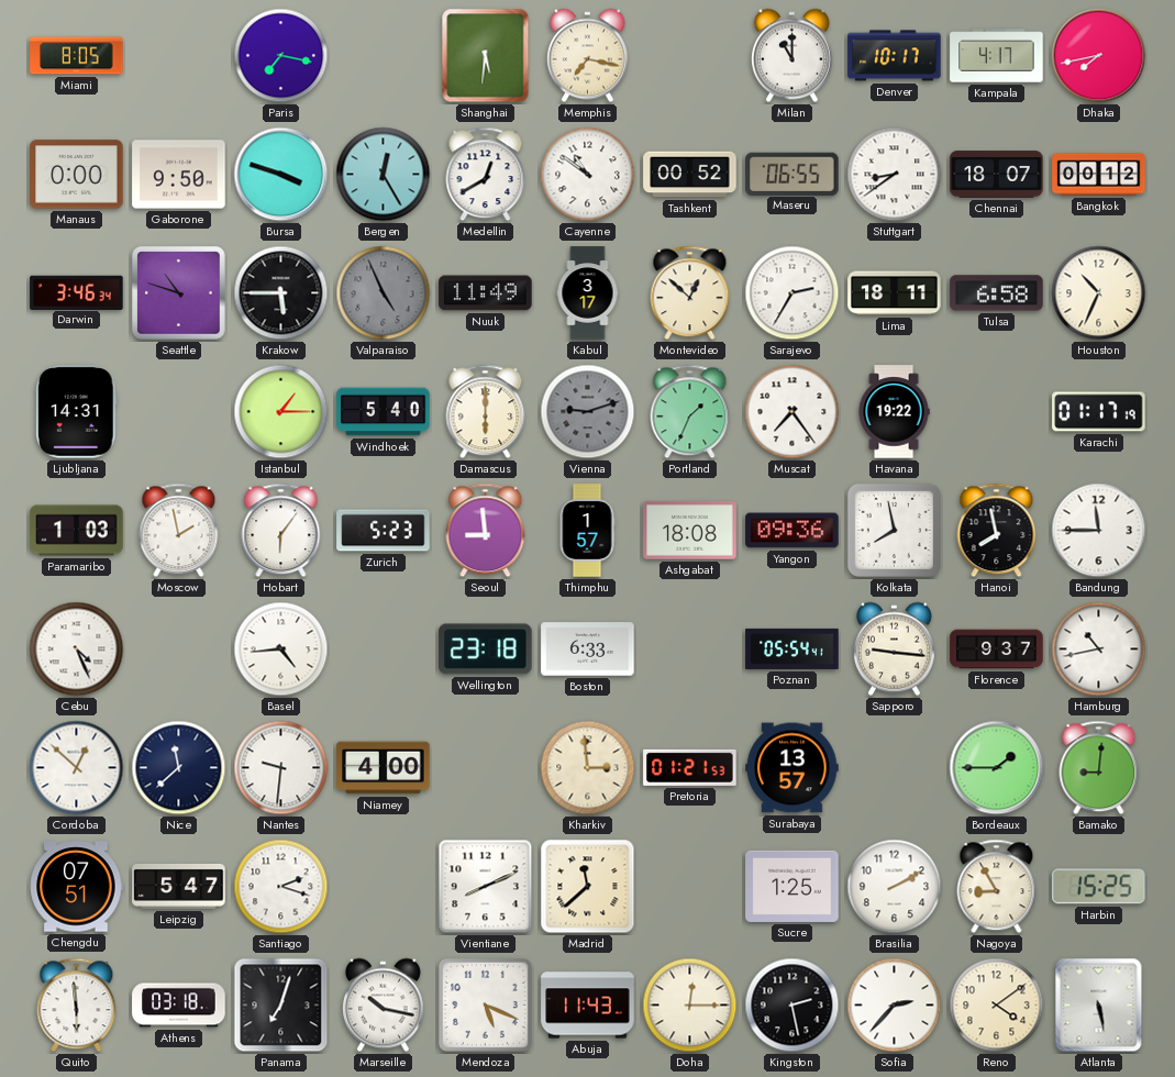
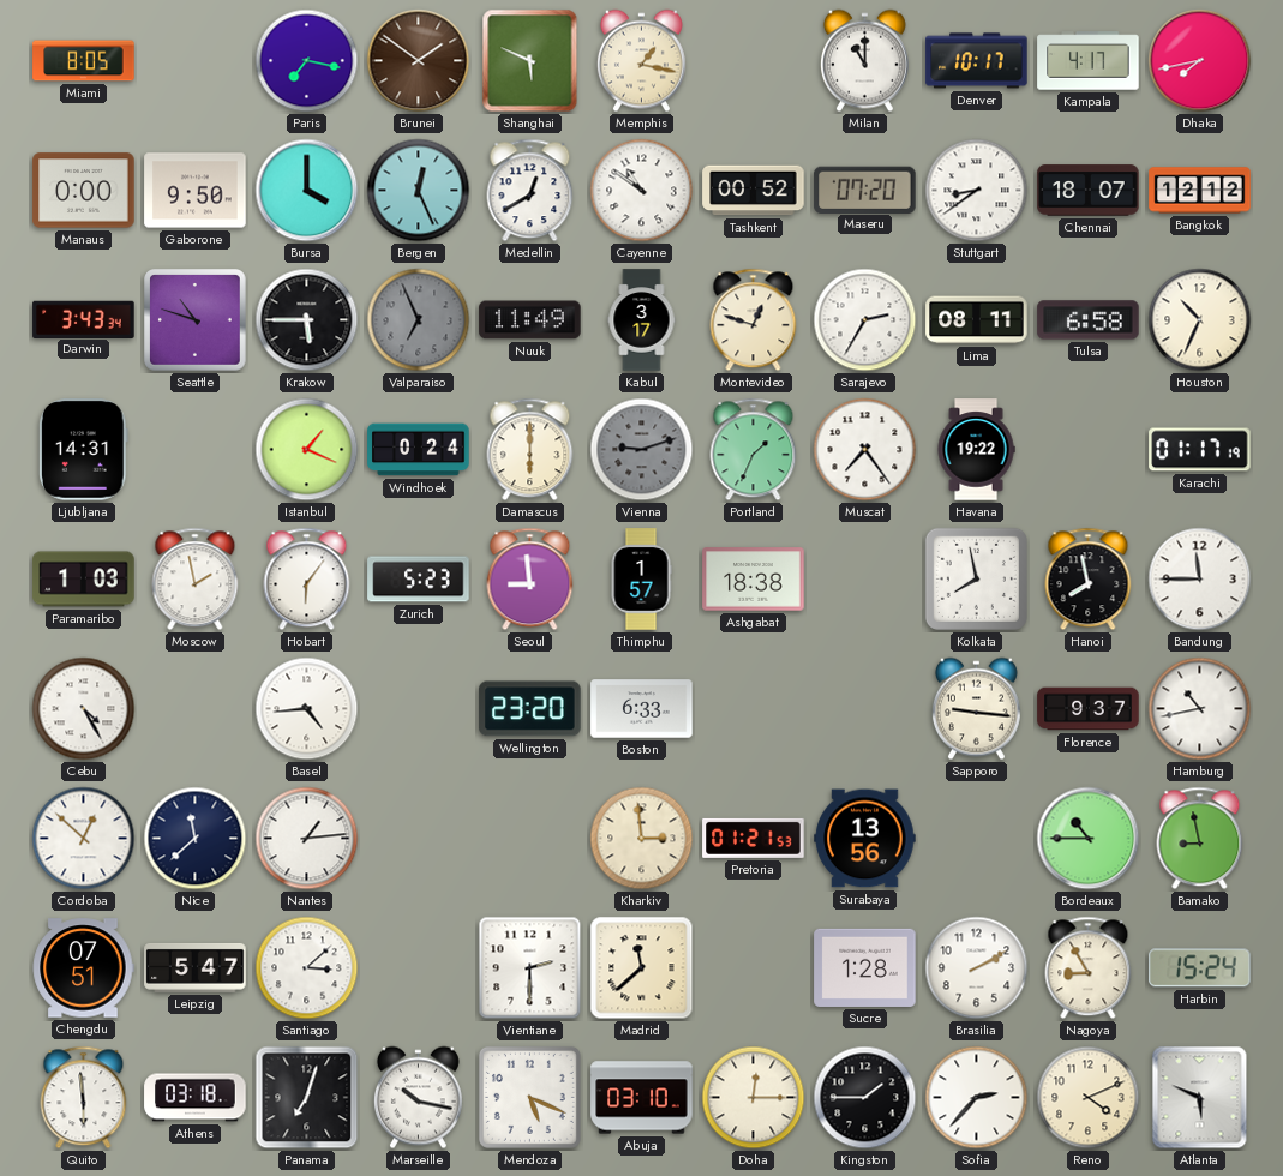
Brunei: none -> 1:51 (419, 61)
Shanghai: 5:31 -> 5:49 (530, 61)
Memphis: 7:17 -> 1:17 (641, 61)
Bursa: 3:48 -> 4:00 (307, 191)
Bergen: 12:25 -> 12:26 (419, 191)
Maseru: 06:55 -> 07:20 (865, 190)
Bangkok: 00:12 -> 12:12 (1200, 191)
Darwin: 3:46 -> 3:43 (84, 319)
Valparaiso: 4:56 -> 6:56 (419, 320)
Montevideo: 12:52 -> 12:48 (754, 320)
Lima: 18:11 -> 08:11 (977, 320)
Istanbul: 1:15 -> 1:19 (307, 450)
Windhoek: 5:40 -> 0:24 (419, 450)
Ashgabat: 18:08 -> 18:38 (754, 580)
Yangon: 09:36 -> none (792, 531)
Cebu: 4:26 -> 4:25 (84, 709)
Wellington: 23:18 -> 23:20 (530, 709)
Poznan: 05:54 -> none (792, 648)
Nantes: 9:31 -> 1:14 (307, 839)
Niamey: 4:00 -> none (384, 768)
Surabaya: 13:57 -> 13:56 (865, 839)
Bordeaux: 1:45 -> 10:45 (1089, 839)
Bamako: 9:01 -> 8:58 (1200, 839)
Santiago: 2:18 -> 3:08 (307, 968)
Vientiane: 8:11 -> 2:30 (530, 968)
Sucre: 1:25 -> 1:28 (865, 967)
Harbin: 15:25 -> 15:24 (1200, 968)
Abuja: 11:43 -> 03:10 (642, 1098)
Kingston: 2:28 -> 1:45 (865, 1098)
Reno: 4:09 -> 4:11 (1089, 1098)
Atlanta: 5:28 -> 5:49 (1200, 1098)
